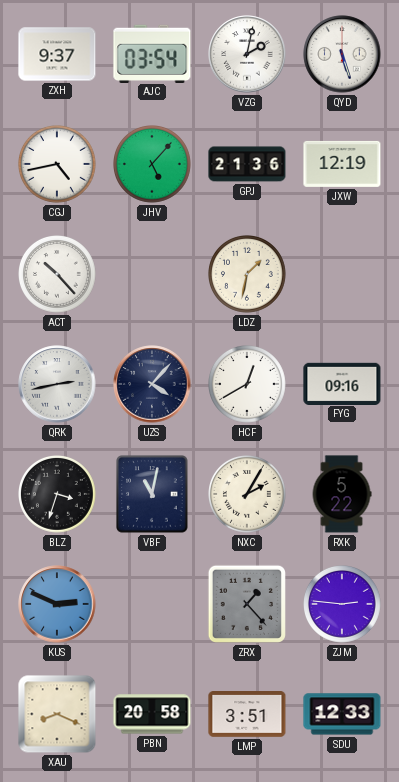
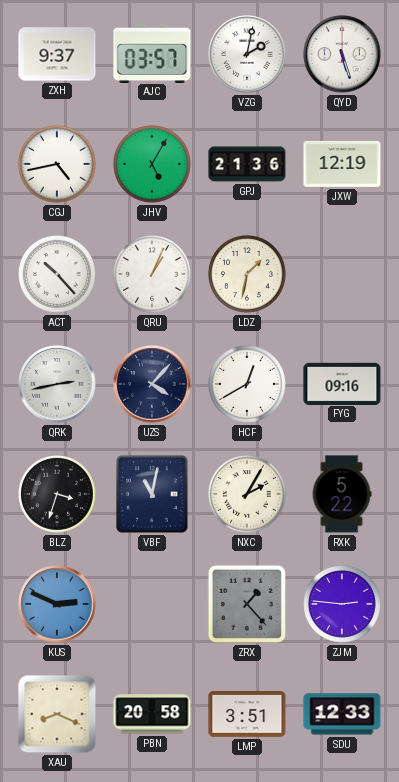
AJC: 03:54 -> 03:57 (152, 53)
JHV: 5:07 -> 5:05 (153, 165)
QRU: none -> 1:04 (153, 275)
